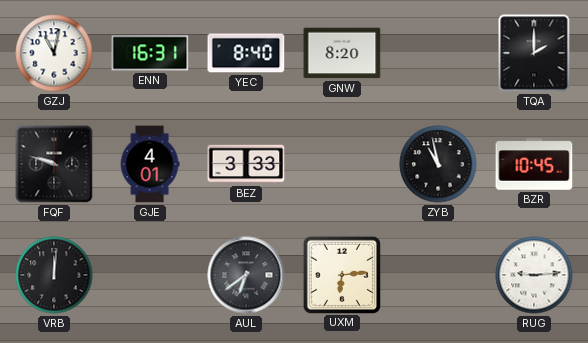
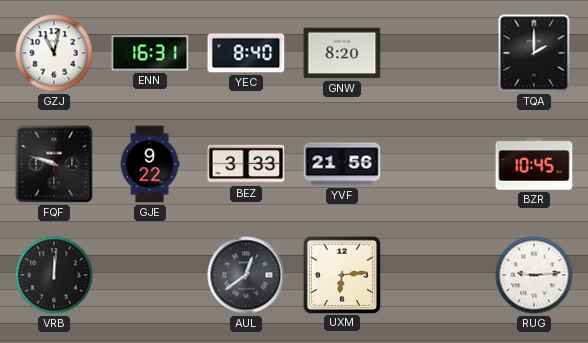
GJE: 4:01 -> 9:22 (150, 164)
YVF: none -> 21:56 (342, 164)
ZYB: 10:58 -> none (438, 164)
AUL: 6:39 -> 12:39 (246, 275)
